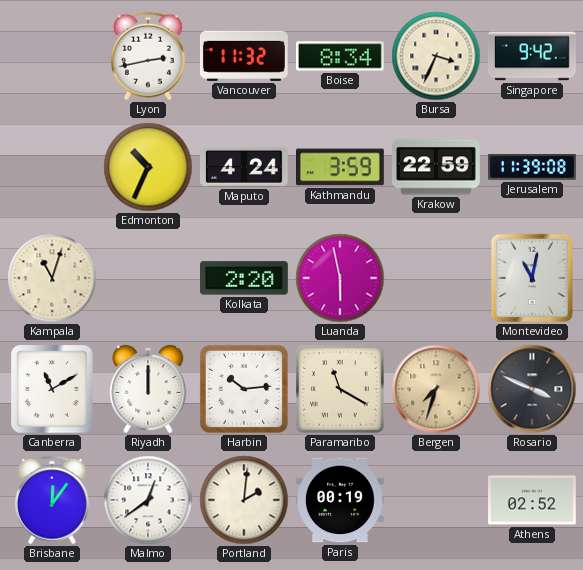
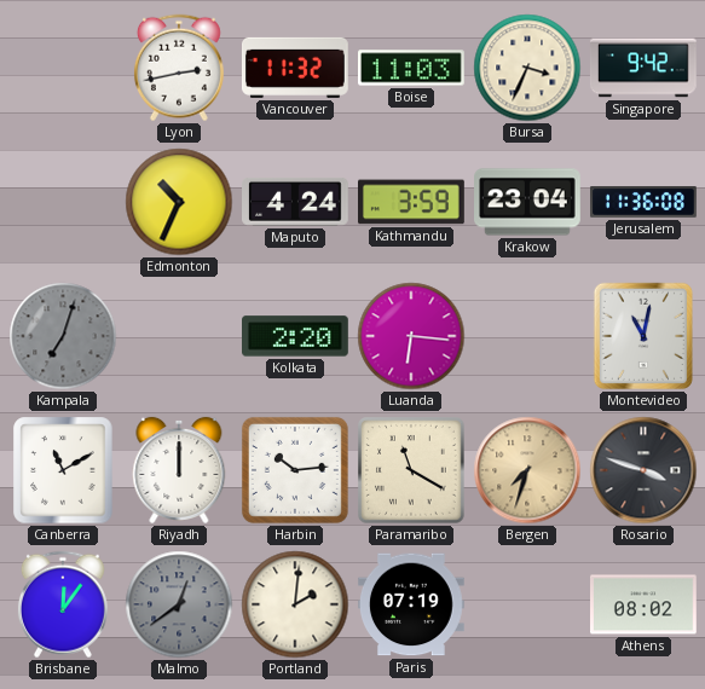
Boise: 8:34 -> 11:03 (412, 68)
Krakow: 22:59 -> 23:04 (528, 202)
Jerusalem: 11:39 -> 11:36 (645, 202)
Kampala: 11:03 -> 7:03 (63, 336)
Kampala dial: cream -> grey (63, 336)
Luanda: 5:58 -> 6:16 (411, 336)
Rosario: 3:49 -> 3:48 (643, 470)
Malmo dial: white -> grey (179, 604)
Paris: 00:19 -> 07:19 (412, 604)
Athens: 02:52 -> 08:02 (645, 604)
